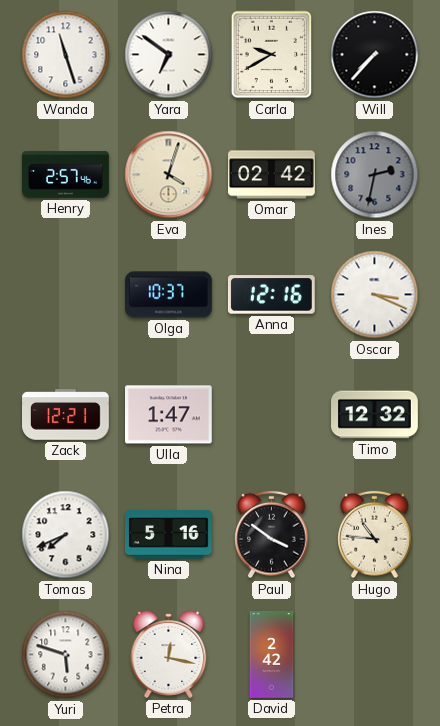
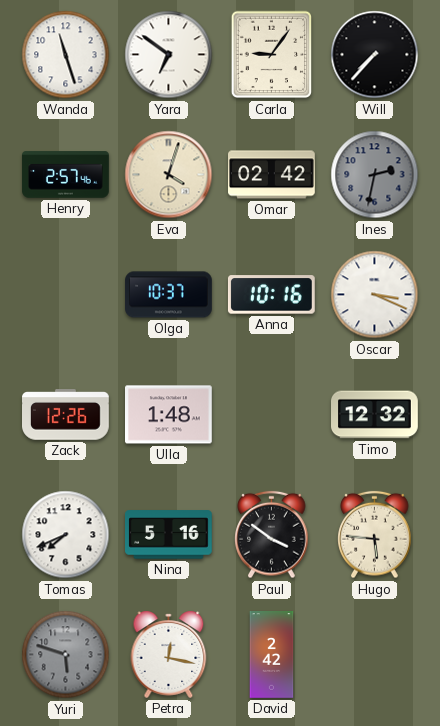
Carla: 9:40 -> 9:06 (272, 55)
Anna: 12:16 -> 10:16 (271, 295)
Zack: 12:21 -> 12:26 (66, 415)
Ulla: 1:47 -> 1:48 (169, 415)
Hugo: 10:46 -> 5:46 (375, 535)
Yuri dial: white -> grey (66, 655)
